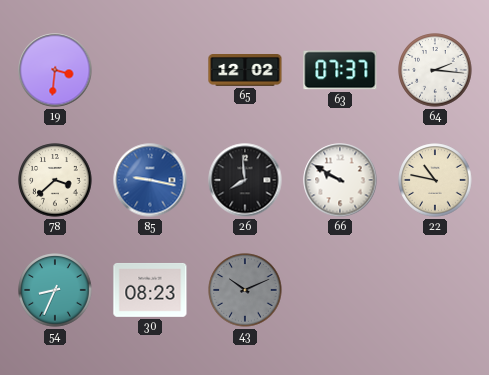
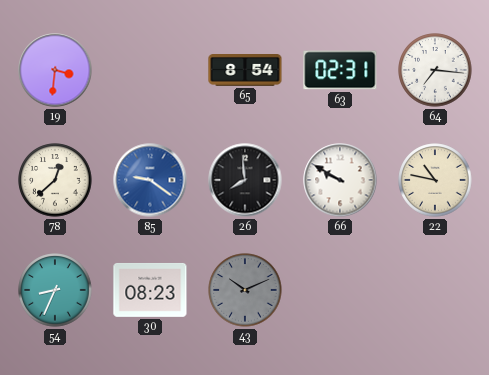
65: 12:02 -> 8:54 (245, 71)
63: 07:37 -> 02:31 (340, 70)
64: 2:16 -> 7:16 (435, 70)
78: 3:38 -> 12:38 (55, 180)
85: 9:17 -> 9:21 (150, 180)
